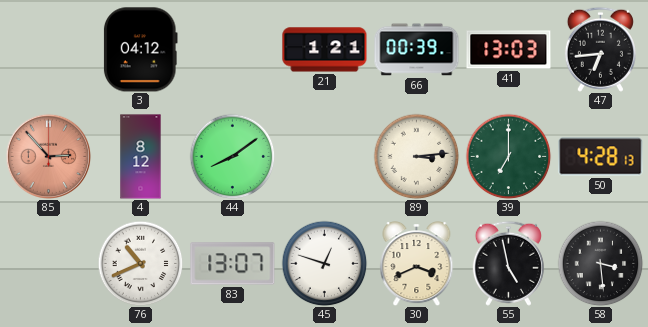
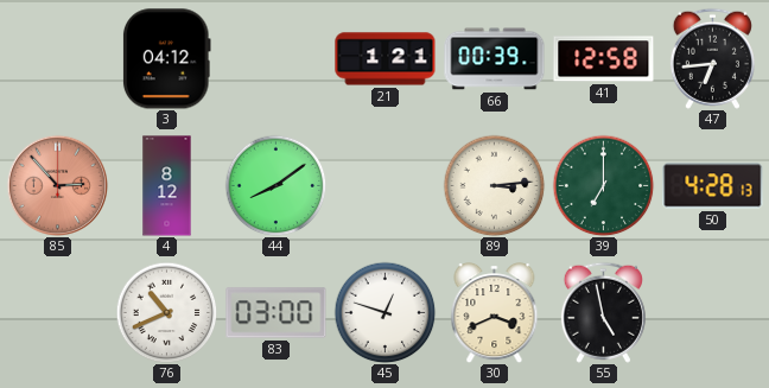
41: 13:03 -> 12:58 (604, 59)
83: 13:07 -> 03:00 (277, 313)
58: 3:29 -> none (600, 263)
